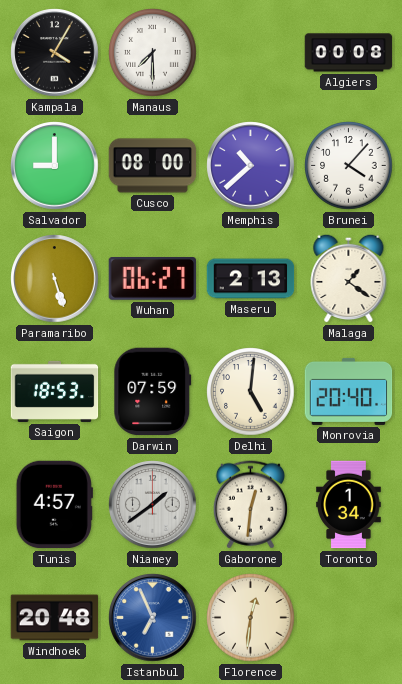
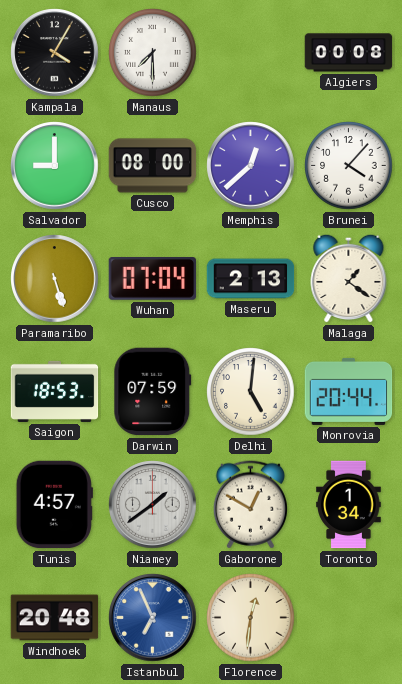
Memphis: 10:38 -> 12:38 (251, 166)
Wuhan: 06:27 -> 07:04 (153, 279)
Monrovia: 20:40 -> 20:44 (349, 391)
Gaborone: 12:31 -> 12:50 (250, 505)
